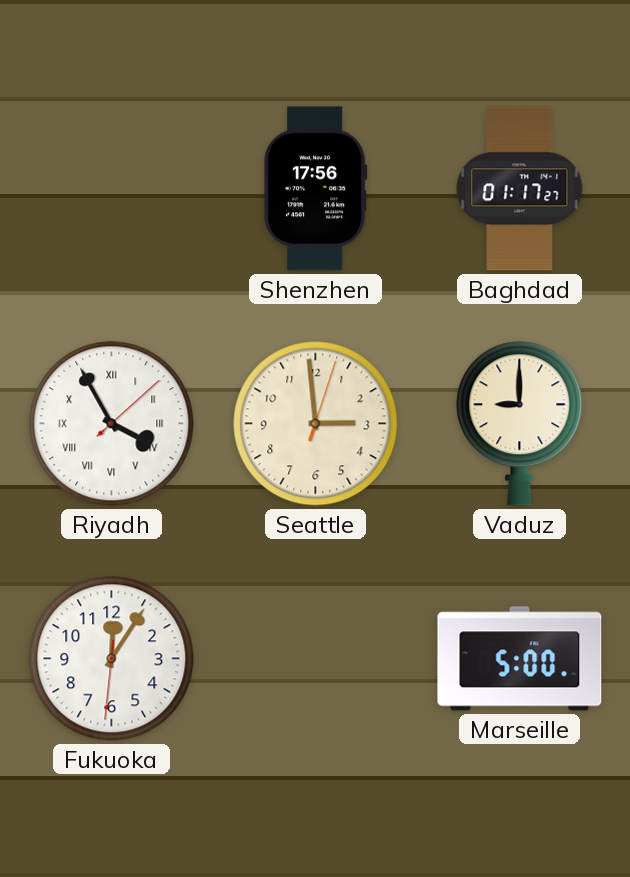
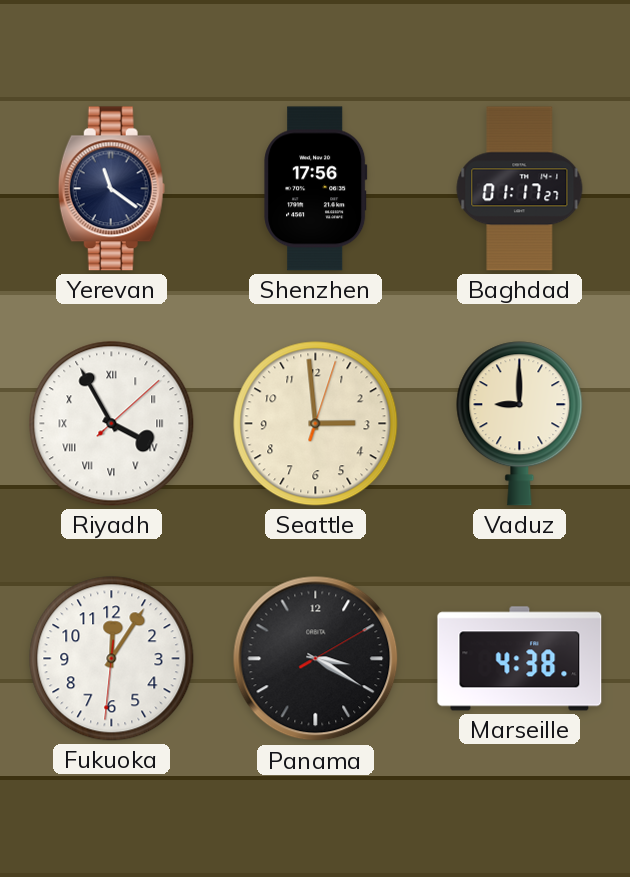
Yerevan: none -> 11:21 (111, 189)
Panama: none -> 3:20 (316, 659)
Marseille: 5:00 -> 4:38 (520, 659)
